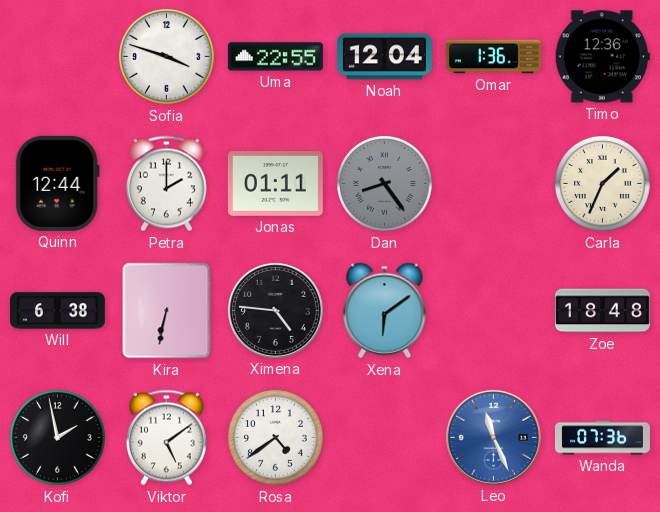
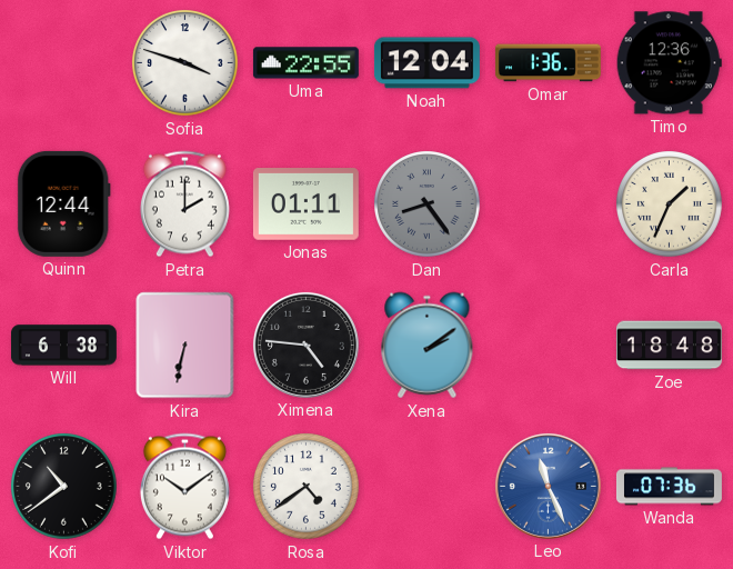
Xena: 6:09 -> 2:09 (428, 346)
Kofi: 1:58 -> 10:39 (64, 487)
Viktor: 5:09 -> 10:09 (184, 487)
